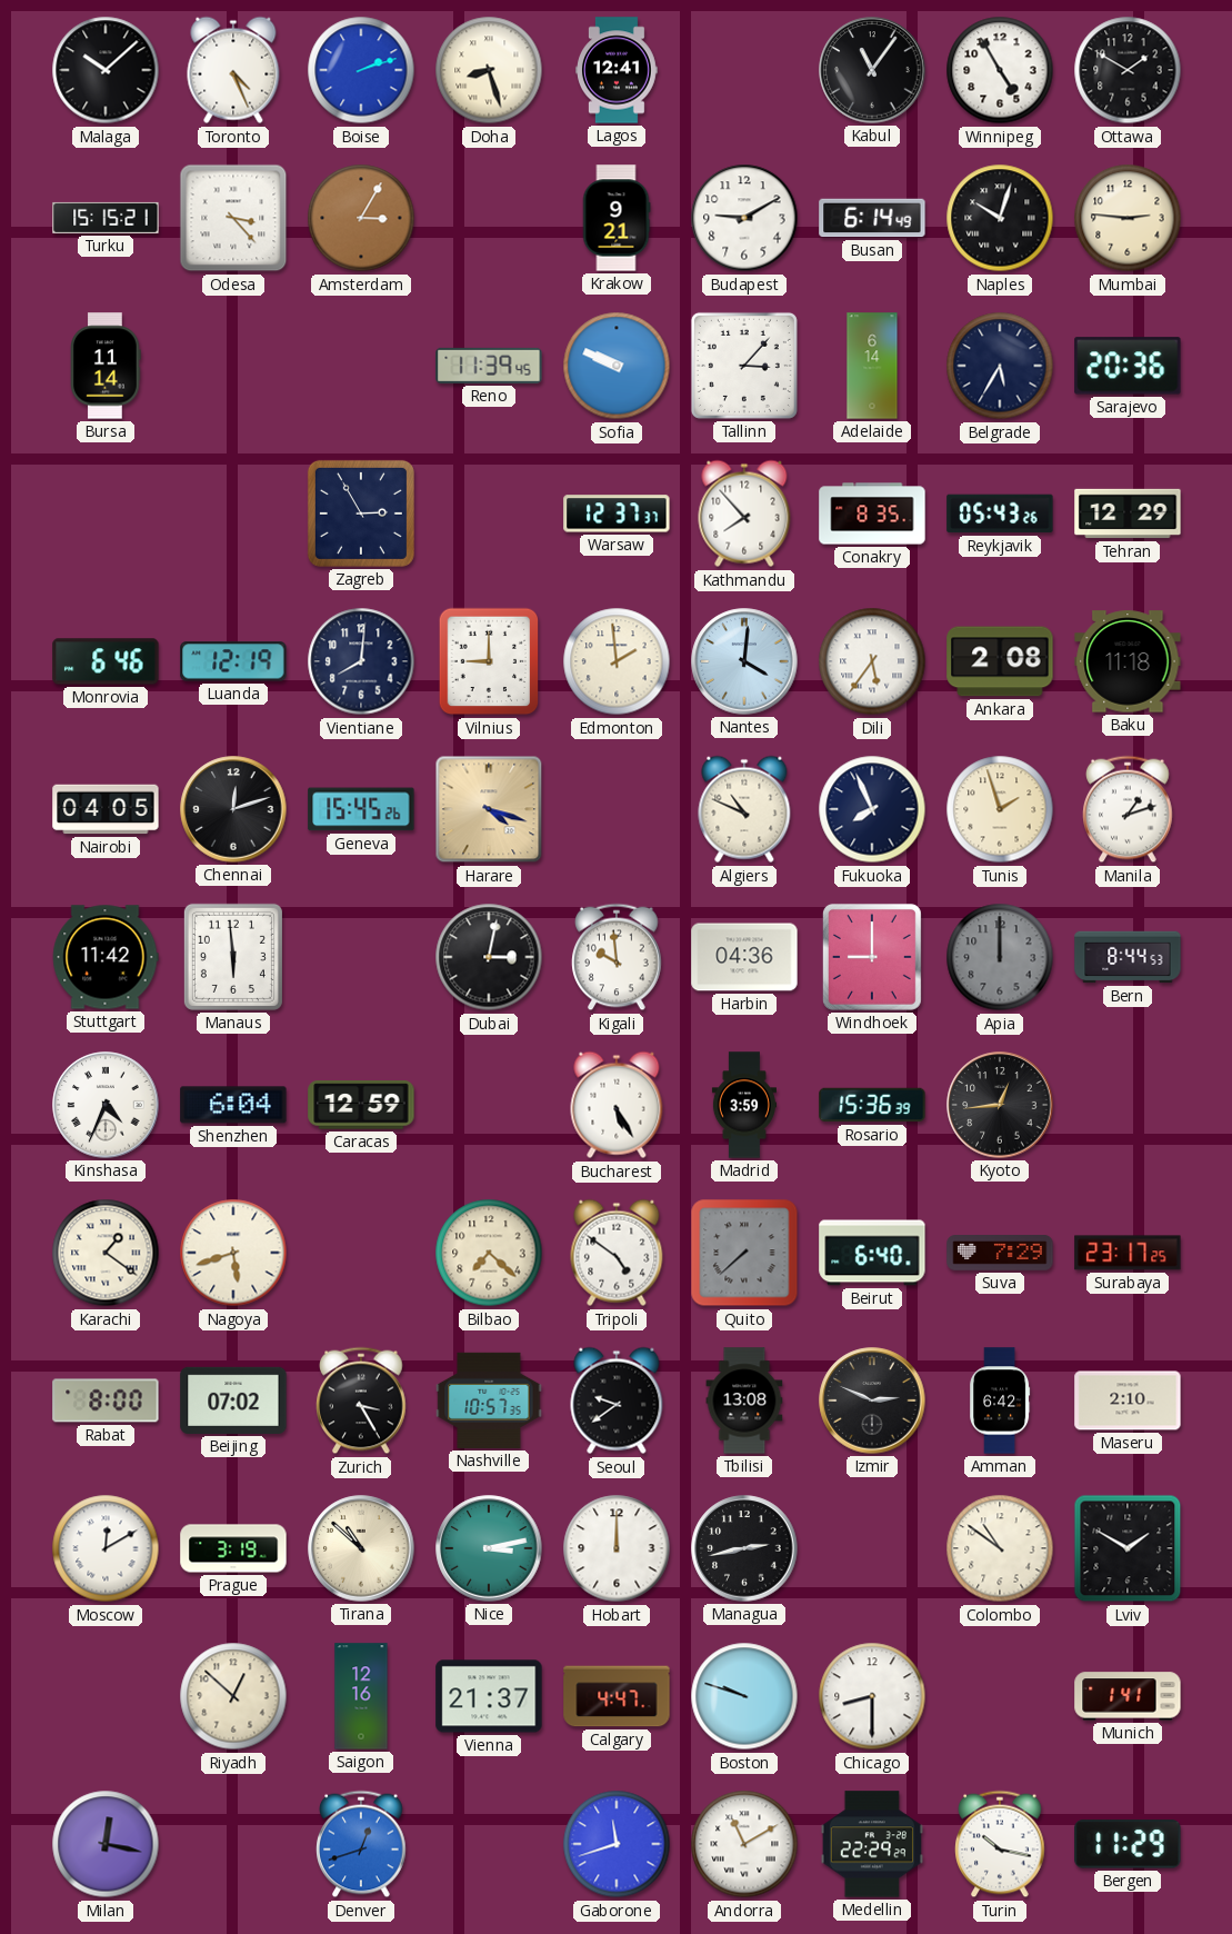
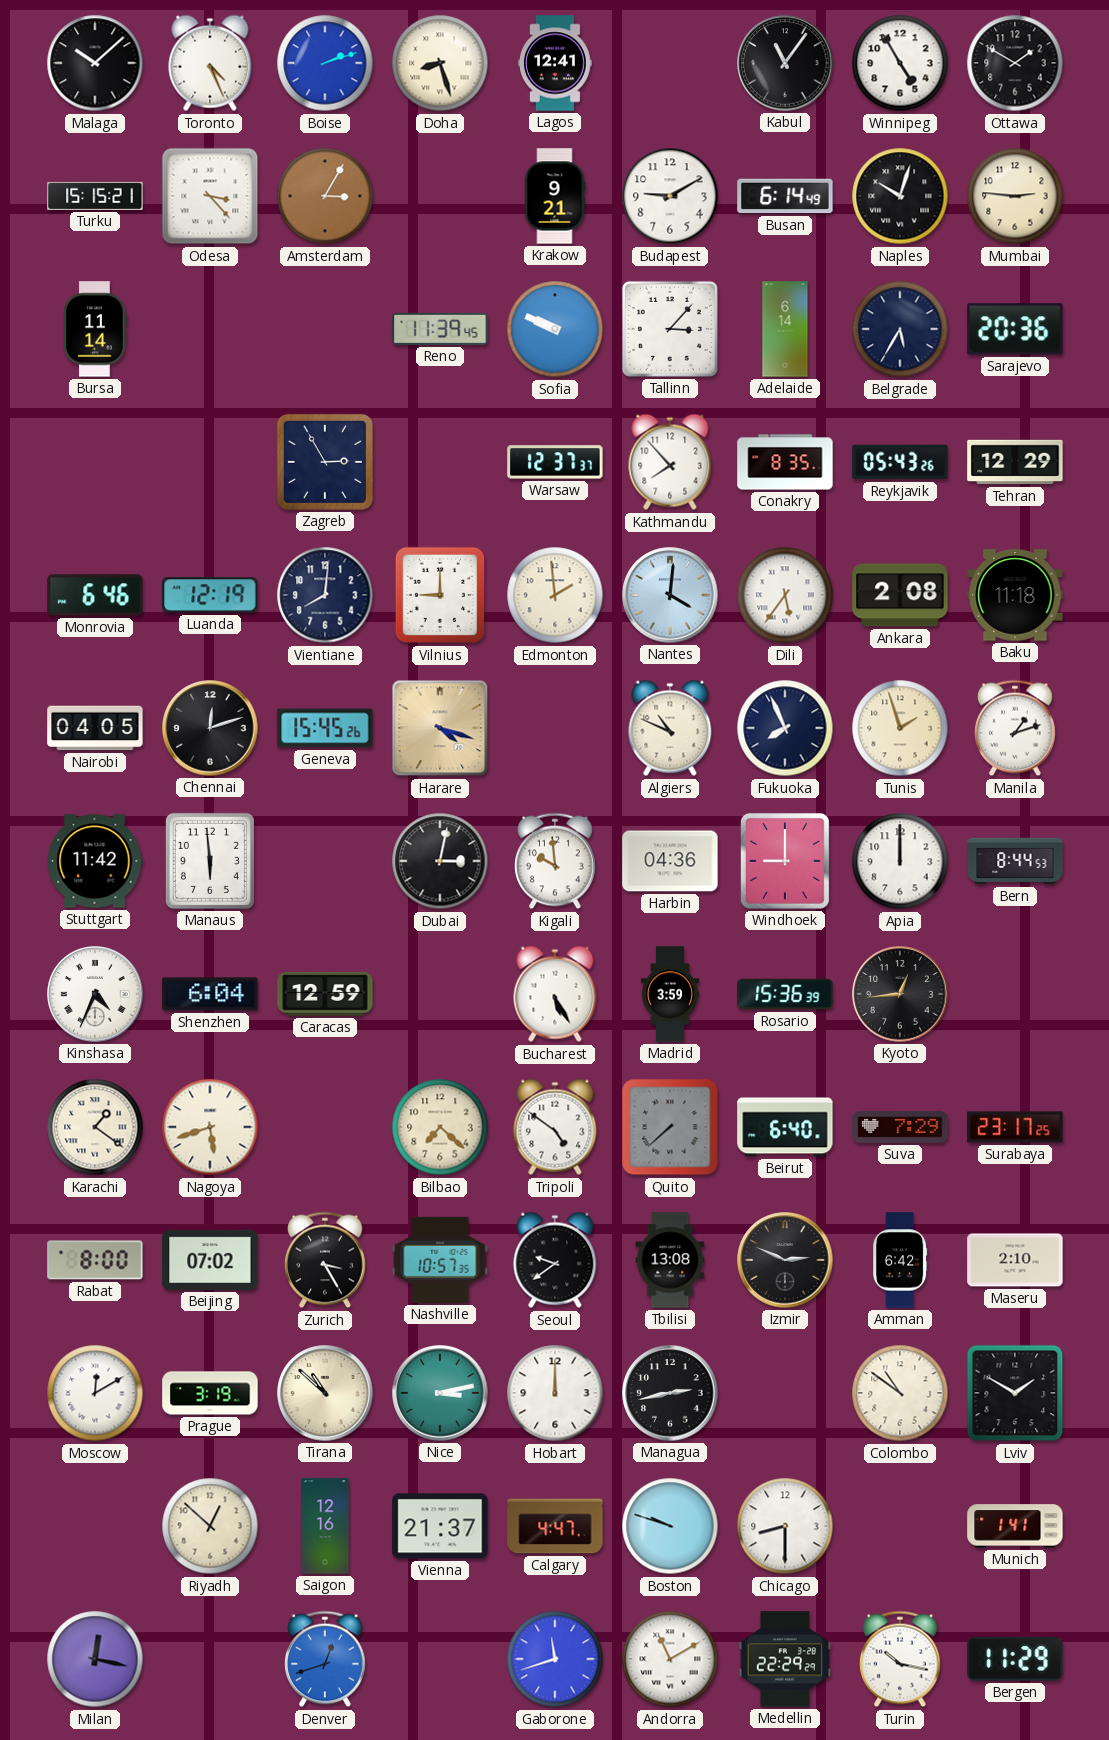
Apia dial: grey -> white (900, 861)
